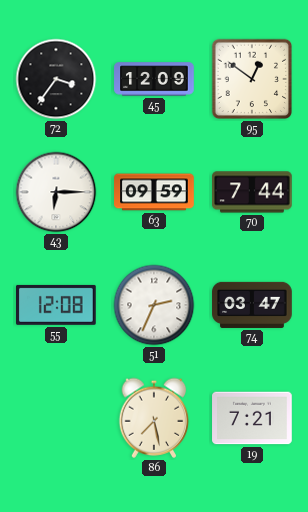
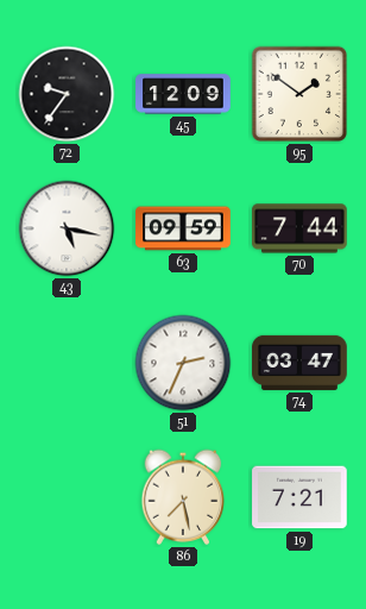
72: 3:36 -> 9:36 (67, 94)
95: 12:51 -> 1:51 (299, 94)
43: 6:15 -> 5:17 (67, 228)
55: 12:08 -> none (57, 305)
